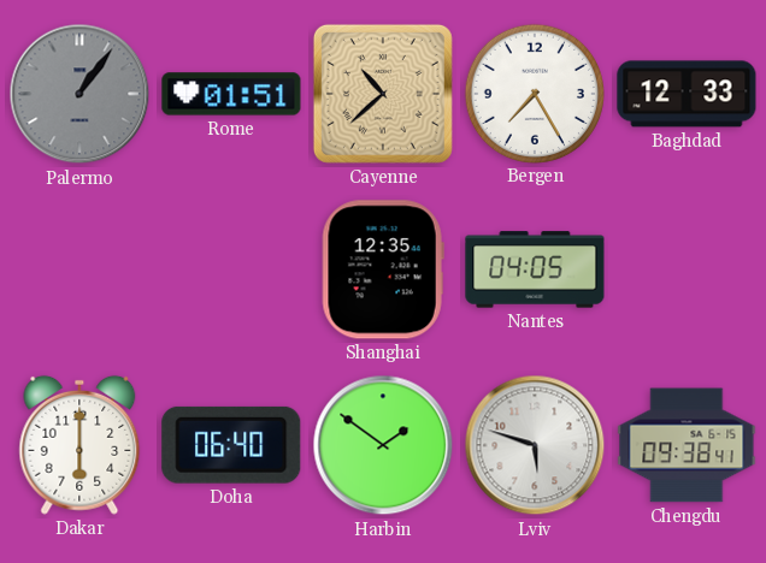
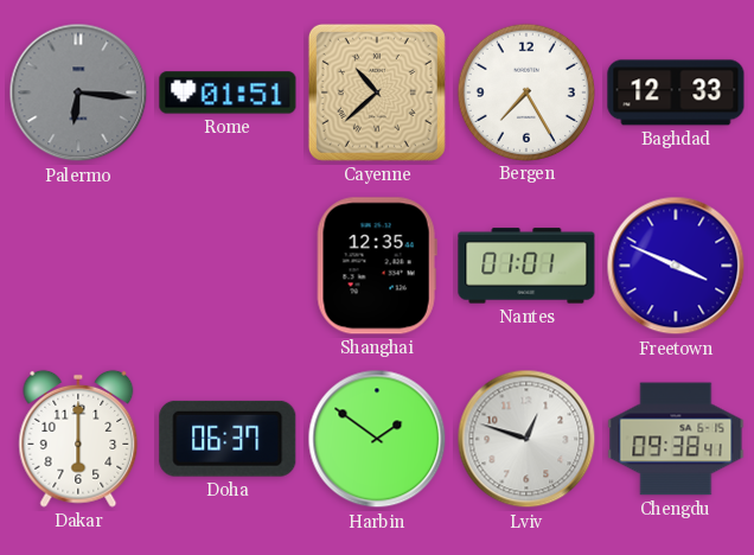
Palermo: 1:06 -> 6:16 (78, 92)
Nantes: 04:05 -> 01:01 (526, 266)
Freetown: none -> 3:49 (676, 266)
Doha: 06:40 -> 06:37 (228, 439)
Lviv: 5:48 -> 12:48 (526, 439)
